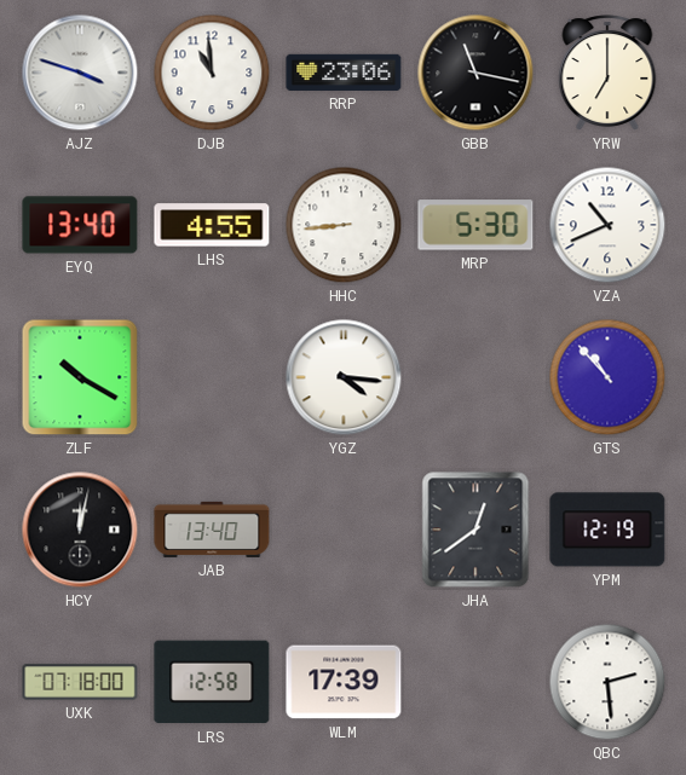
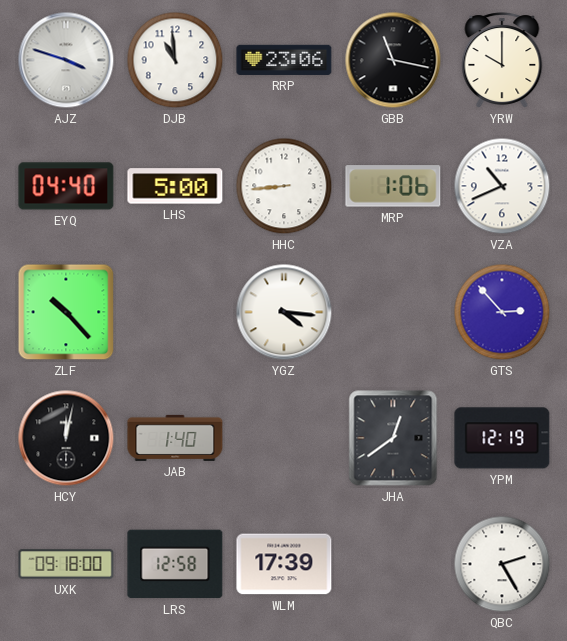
YRW: 7:00 -> 10:00 (502, 60)
EYQ: 13:40 -> 04:40 (66, 186)
LHS: 4:55 -> 5:00 (175, 186)
MRP: 5:30 -> 1:06 (393, 186)
ZLF: 10:20 -> 10:23 (66, 312)
GTS: 10:53 -> 2:53 (502, 312)
JAB: 13:40 -> 1:40 (175, 438)
UXK: 07:18 -> 09:18 (66, 564)
QBC: 2:29 -> 2:25 (502, 564)
